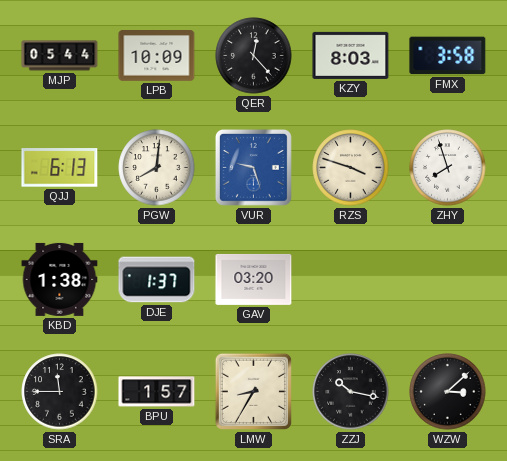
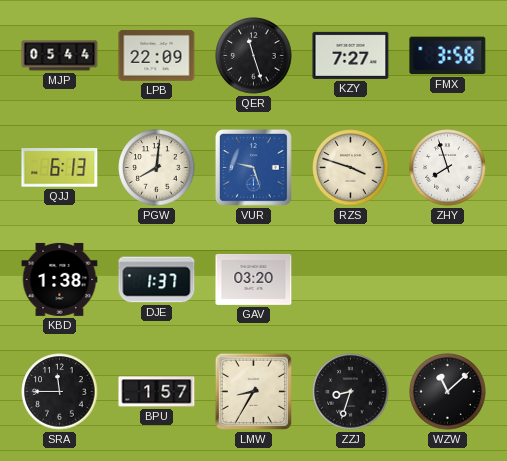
LPB: 10:09 -> 22:09 (157, 56)
QER: 12:23 -> 11:27 (254, 56)
KZY: 8:03 -> 7:27 (351, 55)
ZZJ: 10:17 -> 8:33 (351, 392)
WZW: 3:08 -> 11:08 (448, 392)
